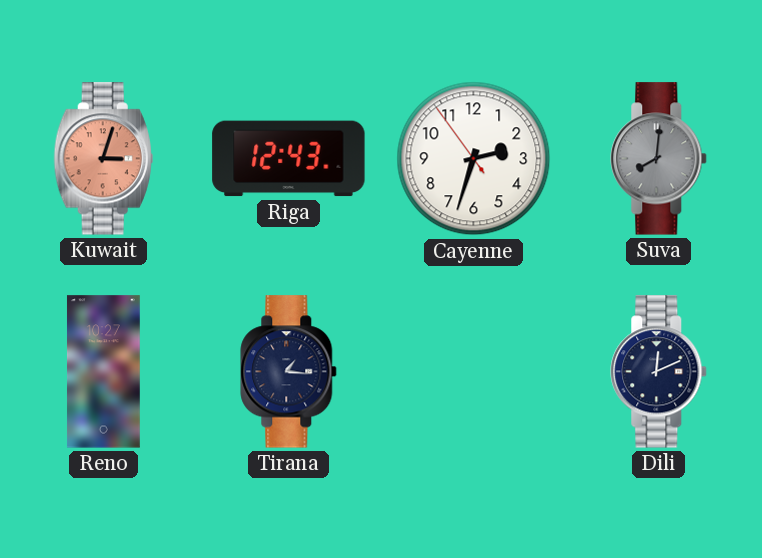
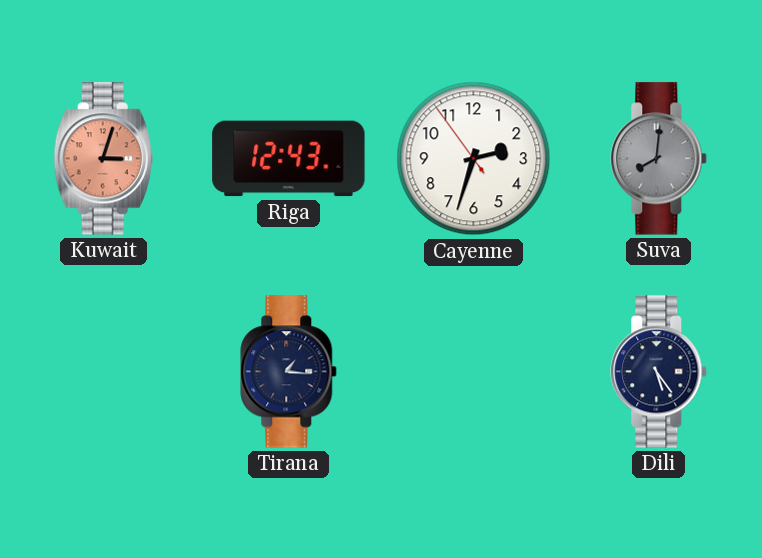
Reno: 10:27 -> none (103, 372)
Dili: 12:11 -> 5:24 (659, 372)
